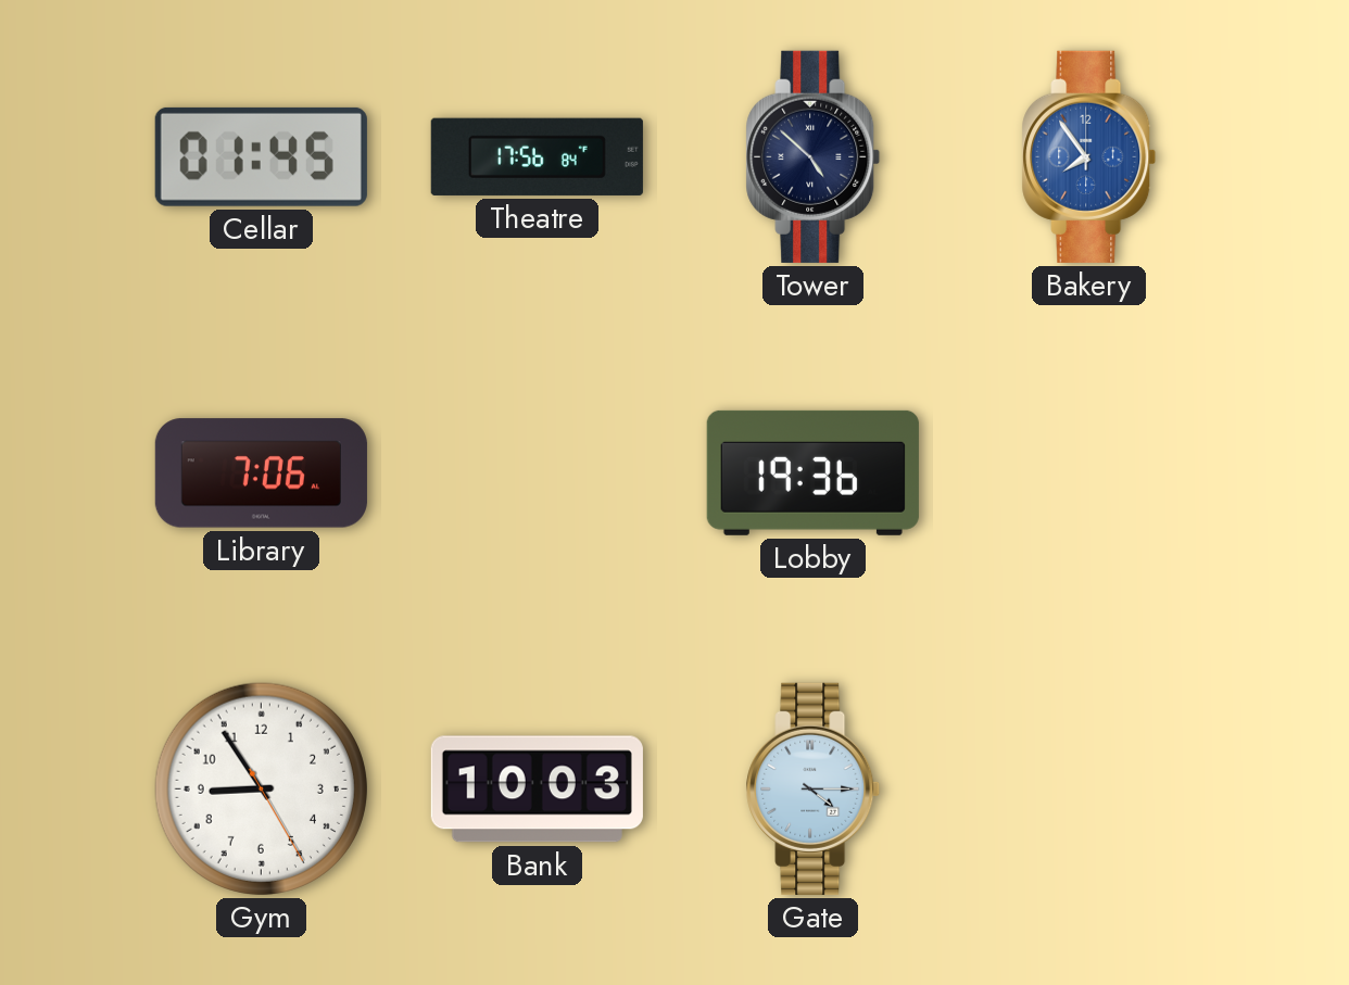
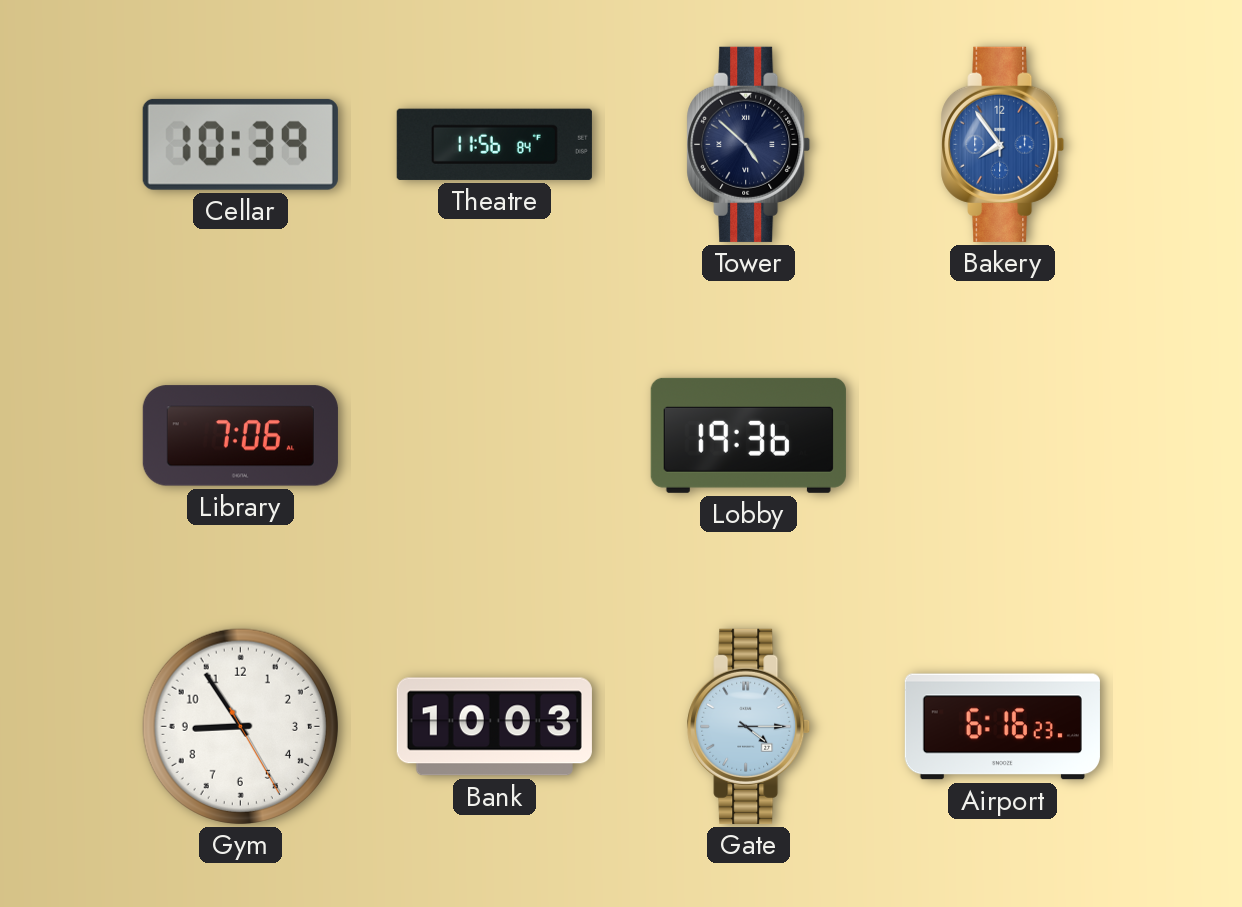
Cellar: 01:45 -> 10:39 (240, 144)
Theatre: 17:56 -> 11:56 (494, 144)
Airport: none -> 6:16 (1002, 727)
